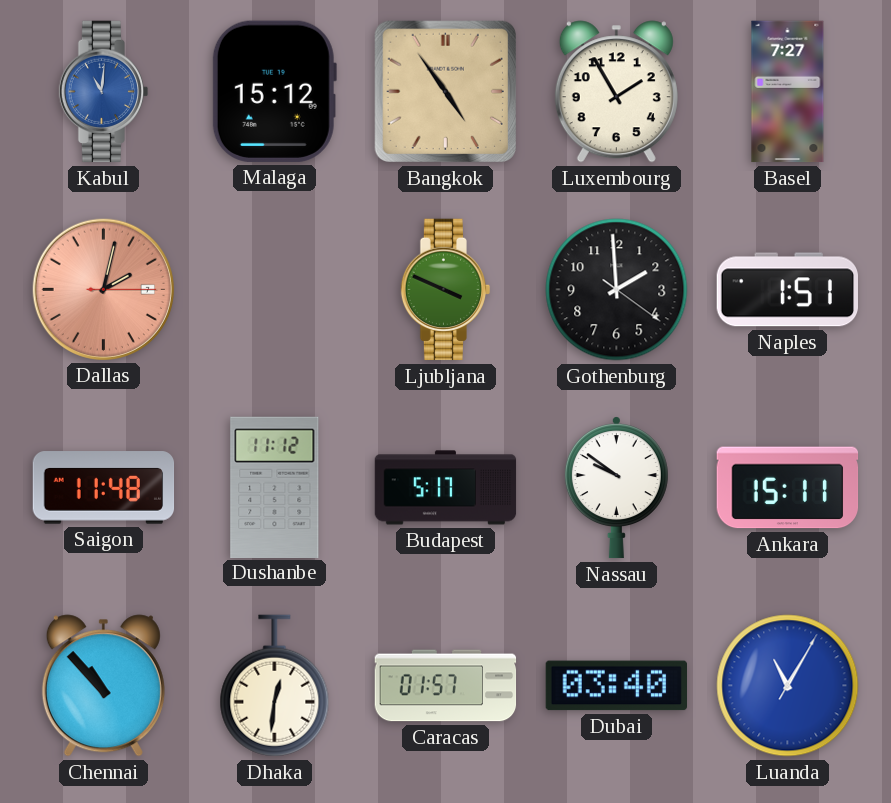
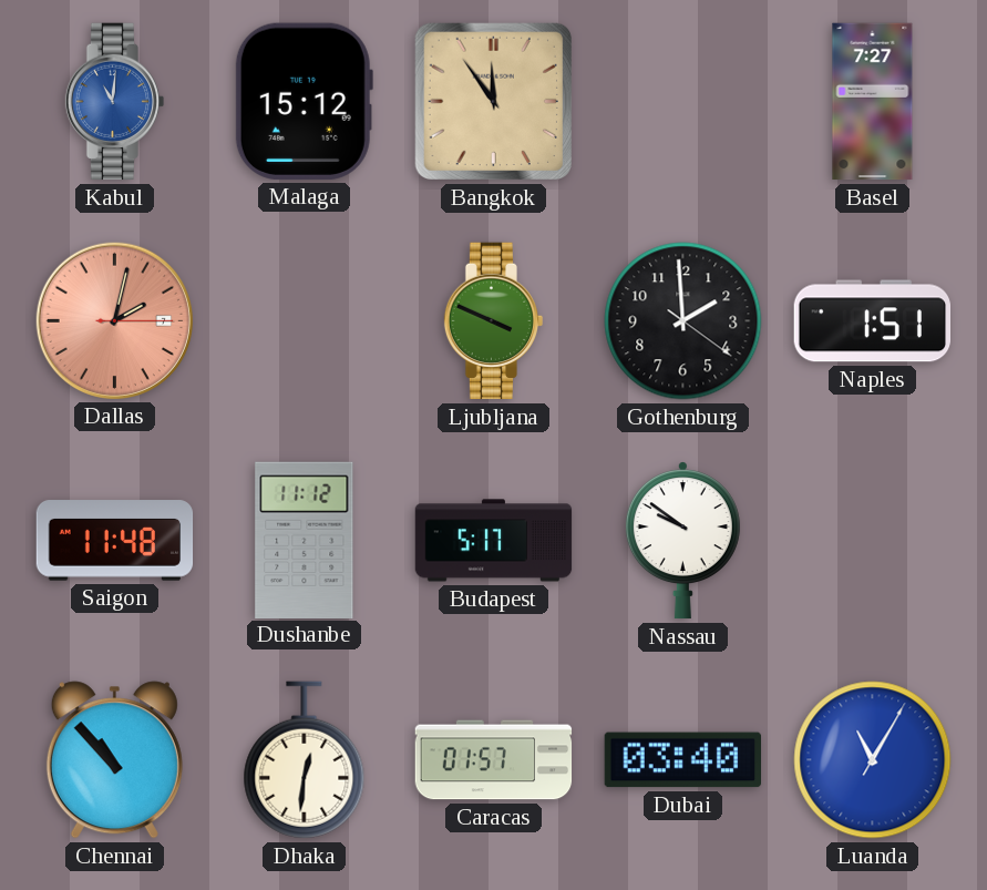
Bangkok: 4:54 -> 11:54 (493, 101)
Luxembourg: 1:55 -> none (616, 92)
Ankara: 15:11 -> none (788, 488)
